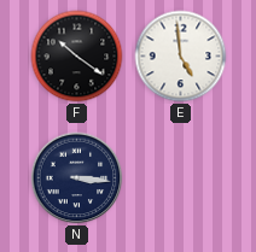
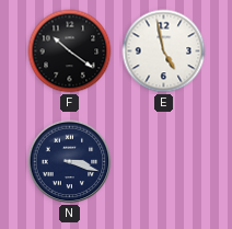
E: 4:59 -> 4:58 (164, 51)
N: 3:16 -> 3:18 (70, 162)
